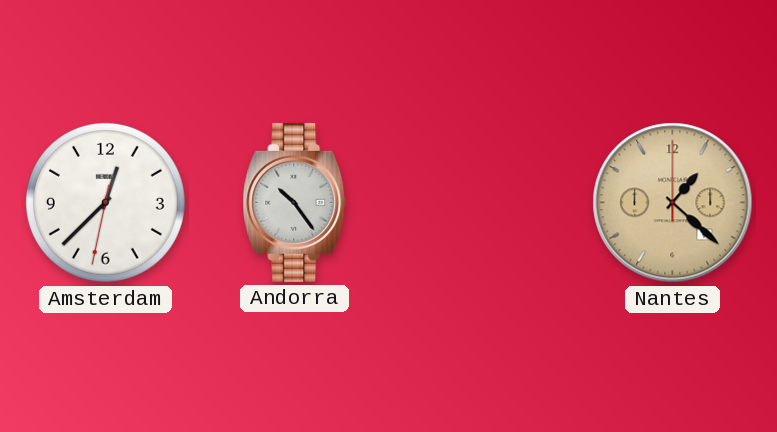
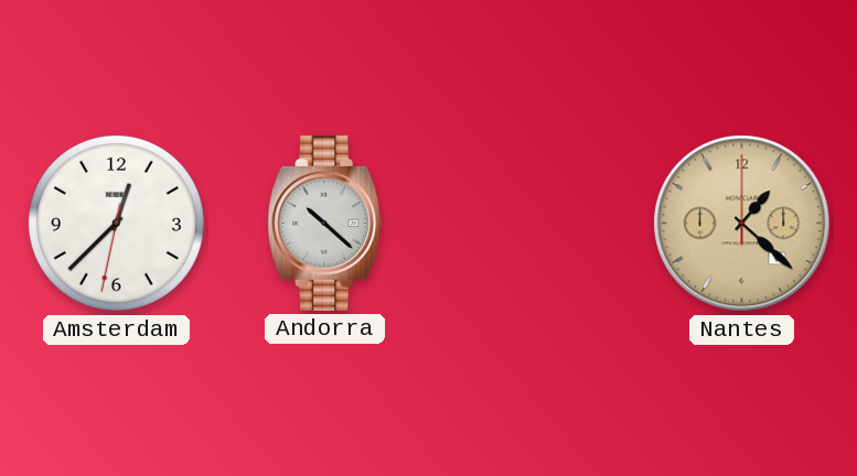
Andorra: 10:24 -> 10:22 (325, 223)
